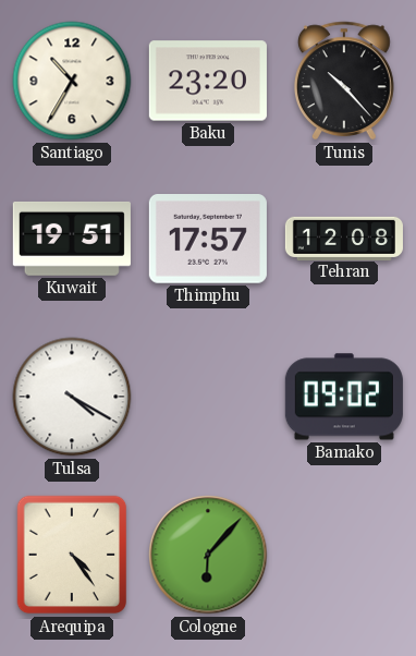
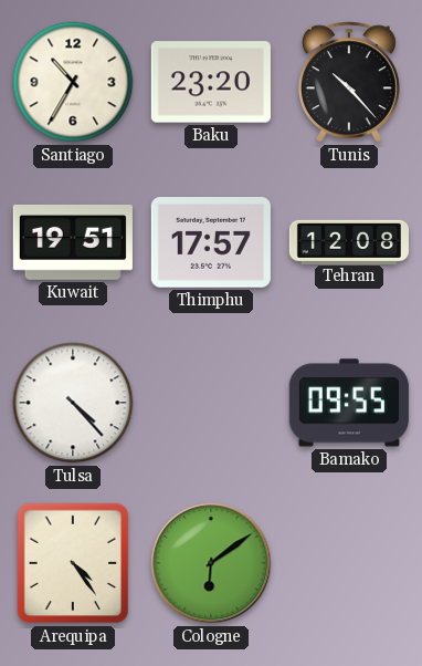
Tulsa: 4:20 -> 4:23 (73, 403)
Bamako: 09:02 -> 09:55 (349, 403)
Cologne: 6:07 -> 6:09 (211, 563)
